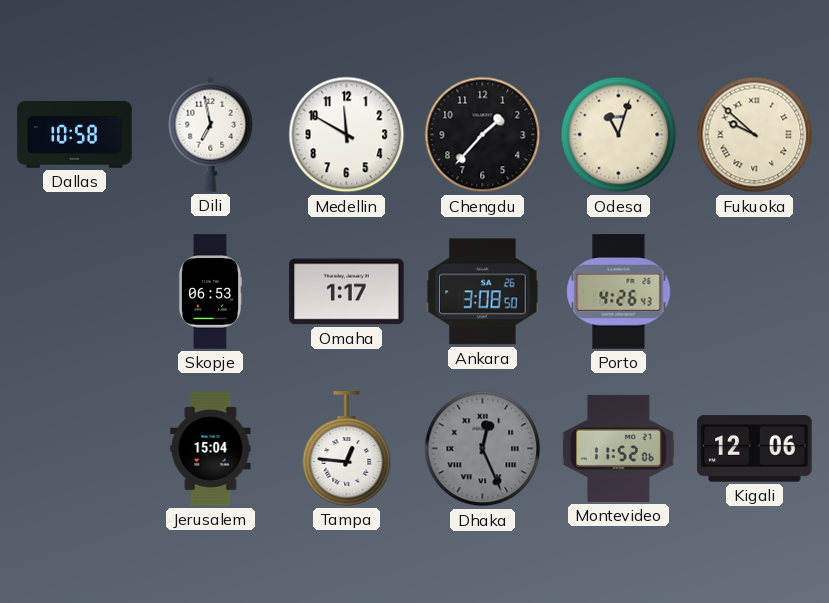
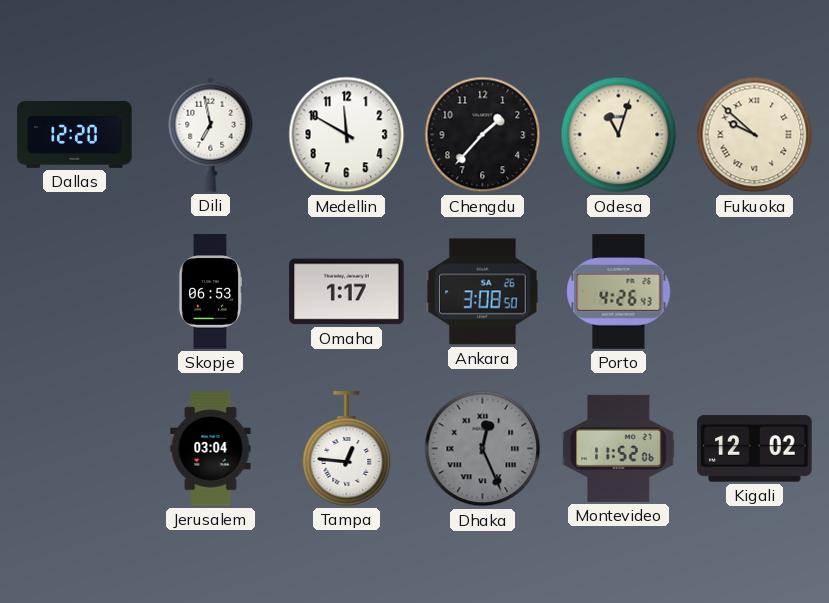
Dallas: 10:58 -> 12:20 (75, 134)
Jerusalem: 15:04 -> 03:04 (211, 449)
Kigali: 12:06 -> 12:02 (755, 449)
